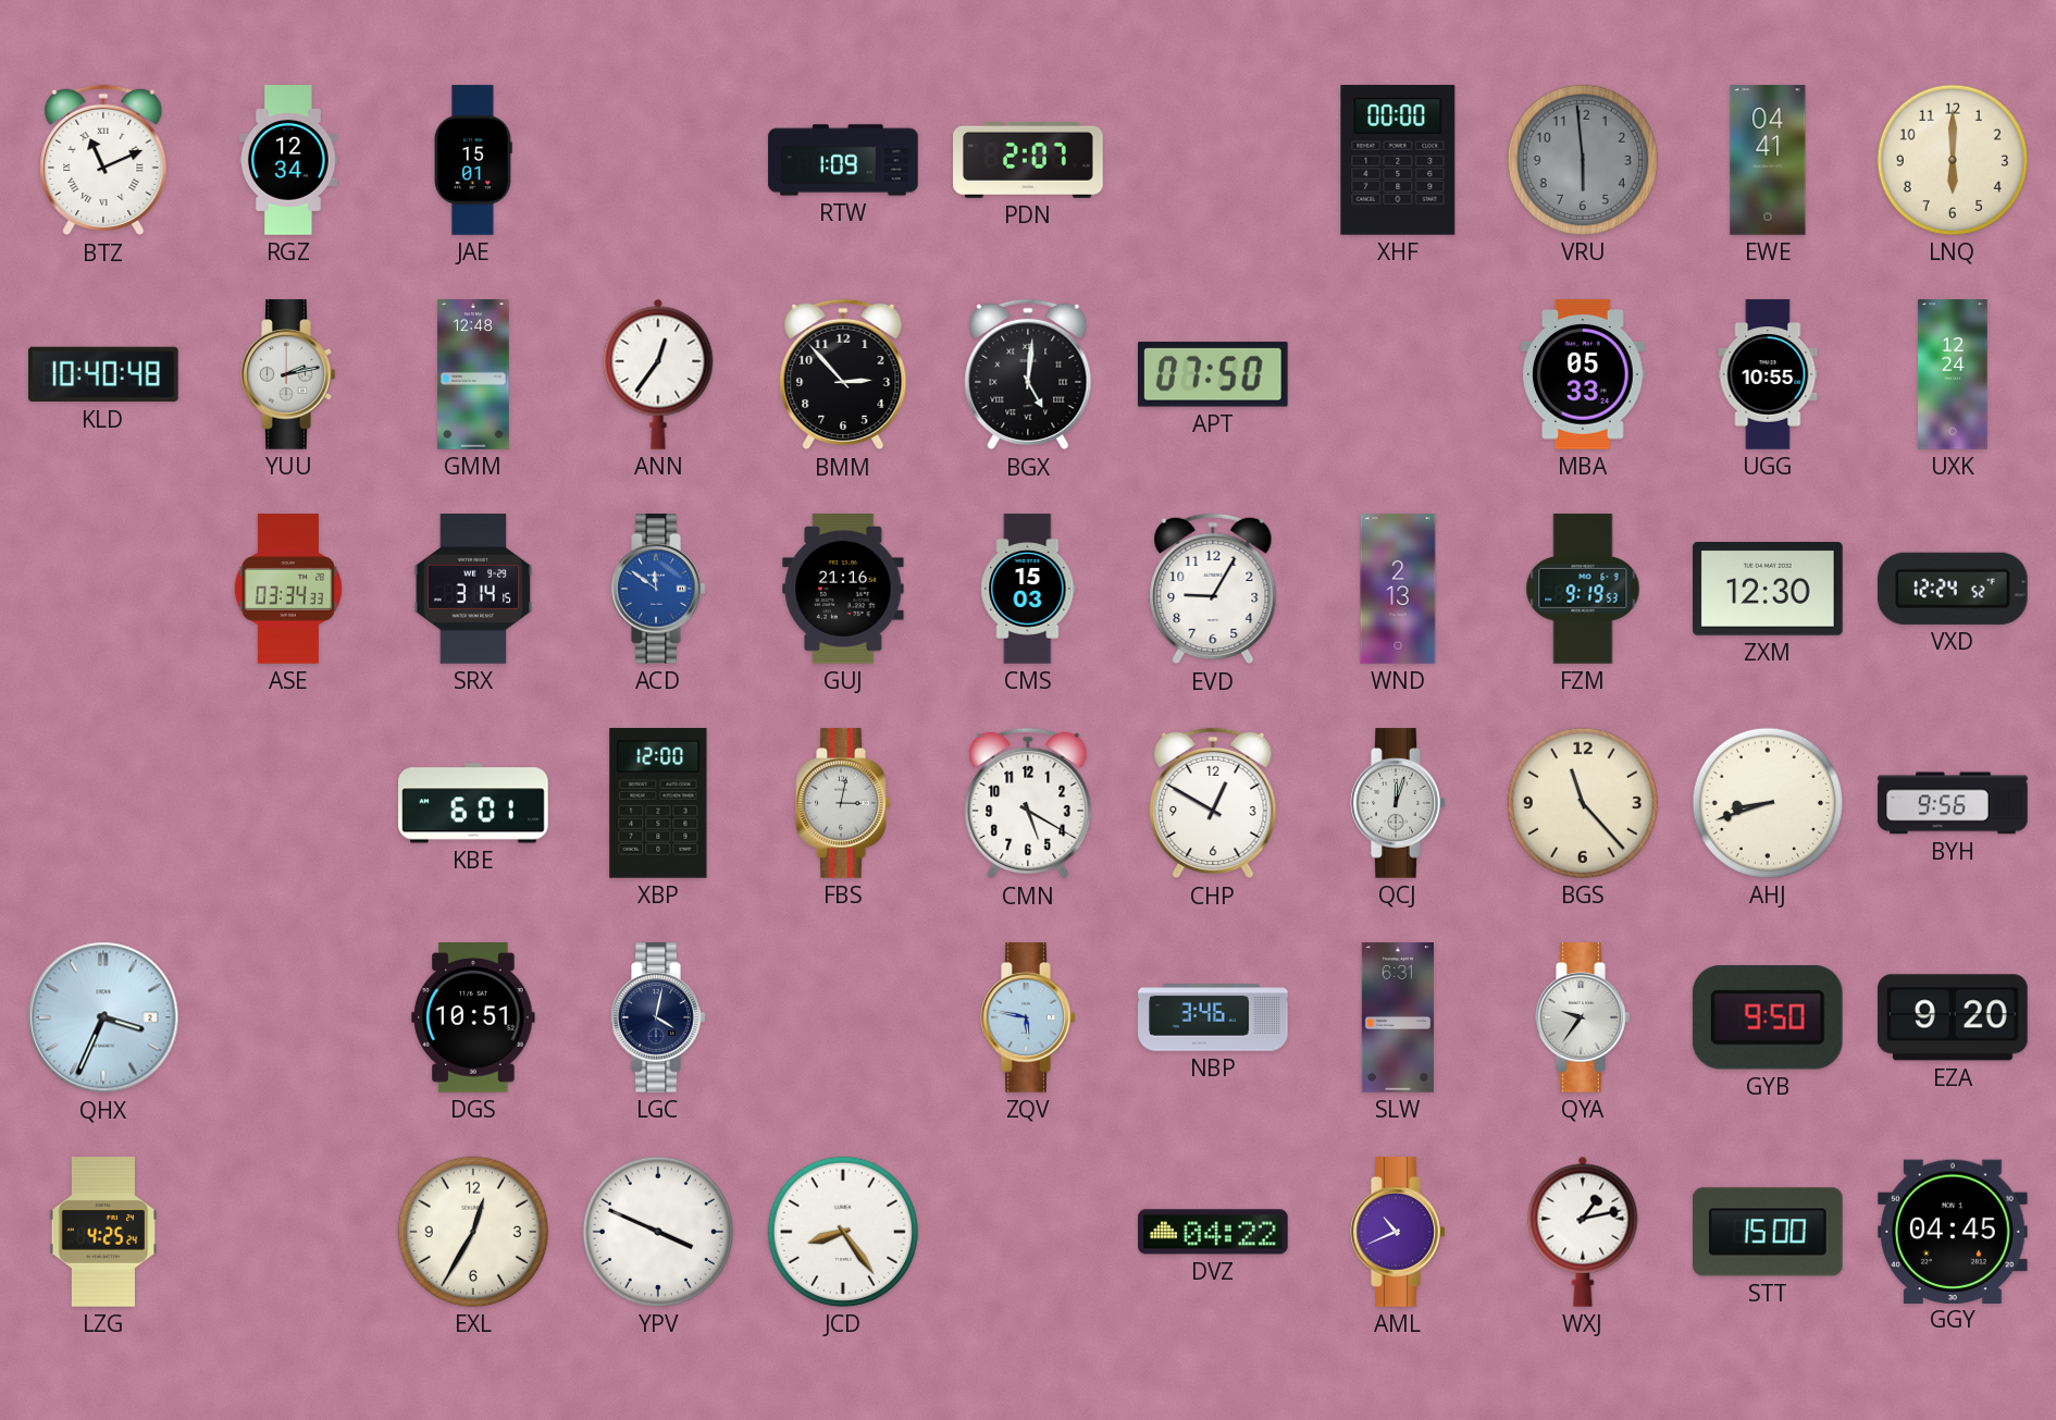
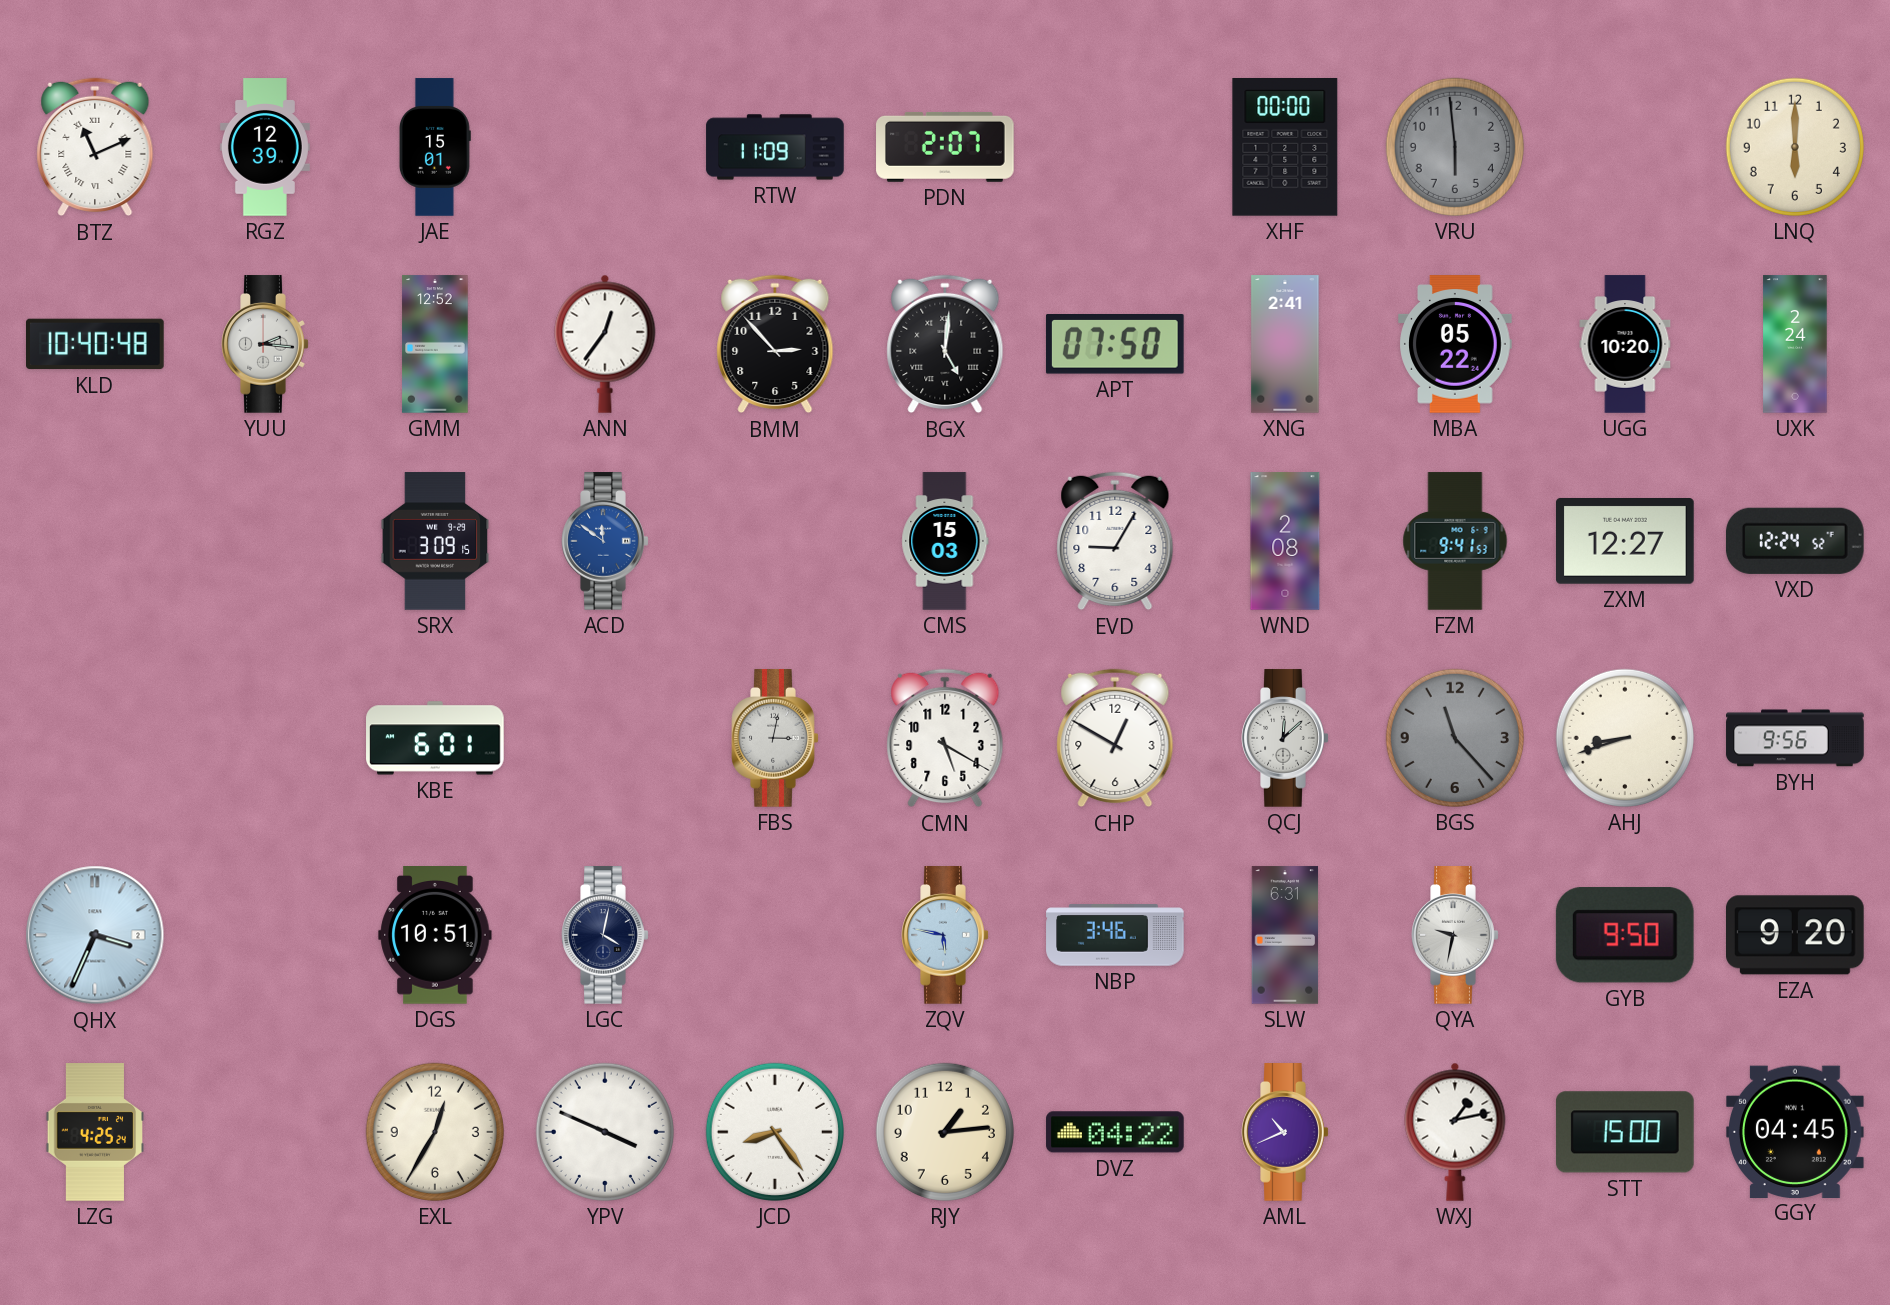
RGZ: 12:34 -> 12:39 (265, 147)
RTW: 1:09 -> 11:09 (775, 147)
EWE: 04:41 -> none (1768, 160)
YUU: 2:13 -> 2:16 (265, 344)
GMM: 12:48 -> 12:52 (435, 344)
XNG: none -> 2:41 (1285, 344)
MBA: 05:33 -> 05:22 (1455, 344)
UGG: 10:55 -> 10:20 (1625, 344)
UXK: 12:24 -> 2:24 (1795, 344)
ASE: 03:34 -> none (288, 589)
SRX: 3:14 -> 3:09 (435, 541)
GUJ: 21:16 -> none (843, 589)
WND: 2:13 -> 2:08 (1285, 541)
FZM: 9:19 -> 9:41 (1455, 541)
ZXM: 12:30 -> 12:27 (1626, 542)
XBP: 12:00 -> none (658, 804)
QCJ: 12:03 -> 12:08 (1285, 738)
BGS dial: cream -> grey (1455, 738)
QYA: 9:36 -> 9:32 (1455, 935)
RJY: none -> 1:14 (945, 1132)
